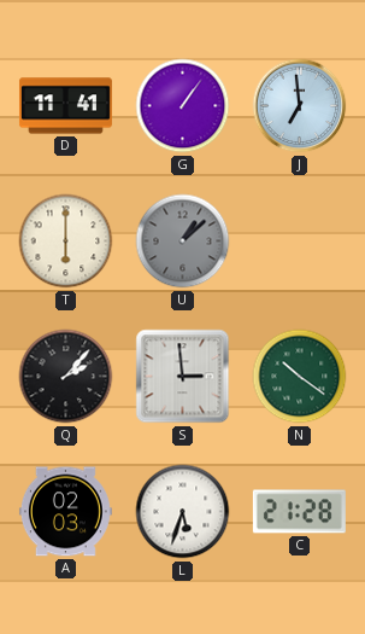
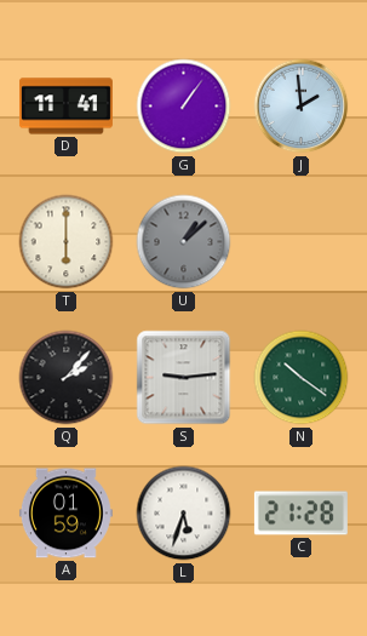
J: 6:59 -> 1:59 (302, 107)
S: 2:59 -> 9:14 (184, 378)
A: 02:03 -> 01:59 (65, 514)
